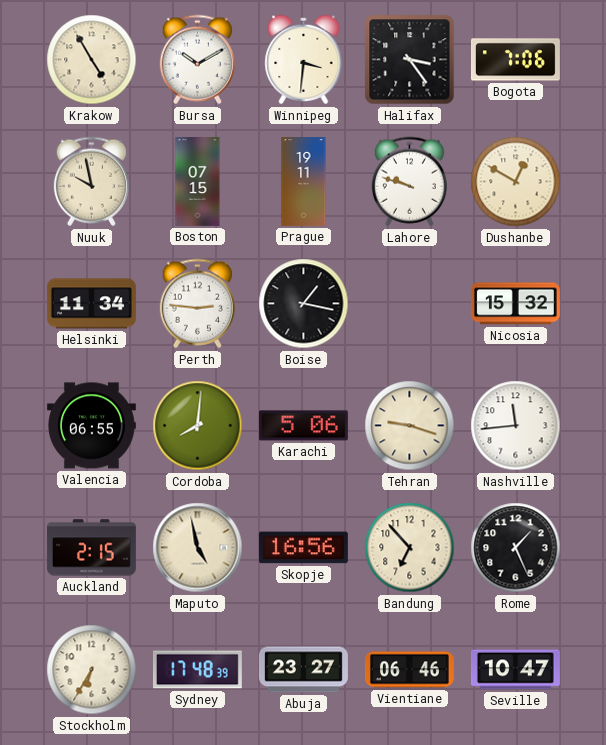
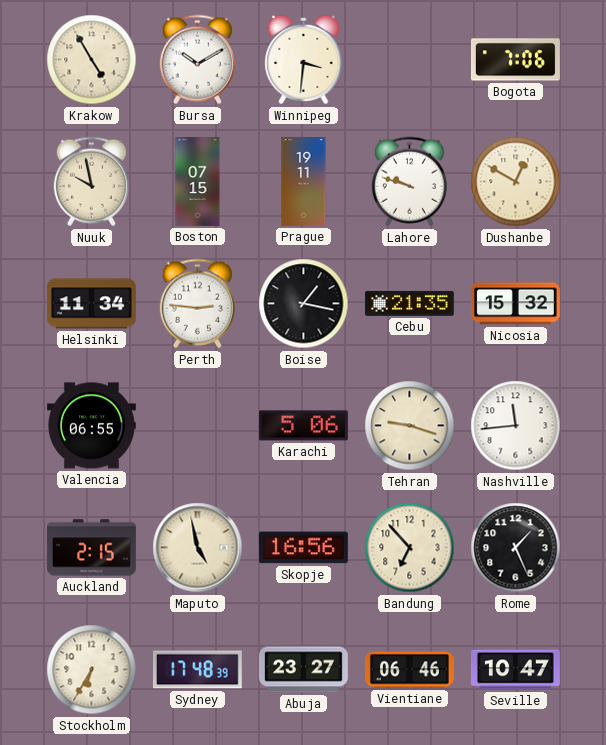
Halifax: 3:24 -> none (410, 60)
Cebu: none -> 21:35 (409, 303)
Cordoba: 8:01 -> none (198, 426)
